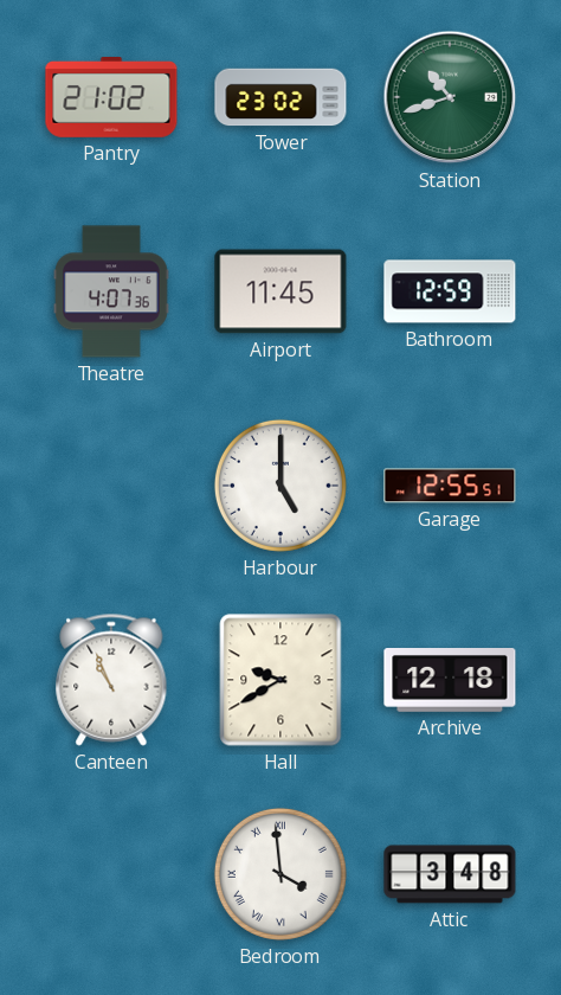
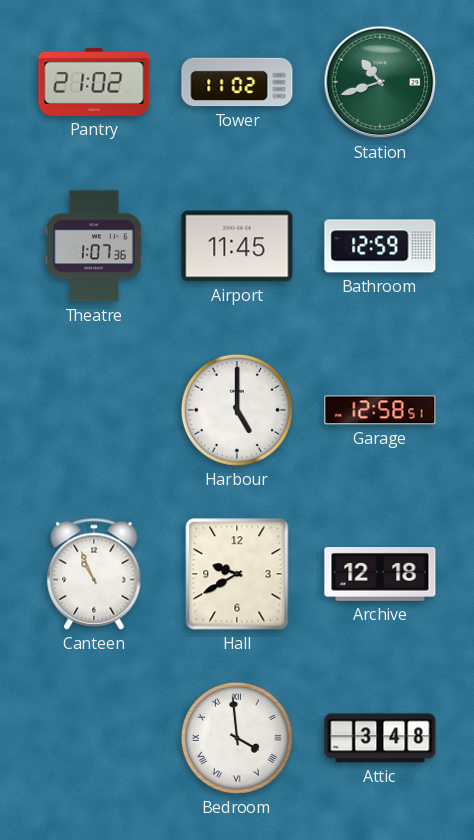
Tower: 23:02 -> 11:02 (237, 82)
Theatre: 4:07 -> 1:07 (95, 246)
Garage: 12:55 -> 12:58 (380, 410)
